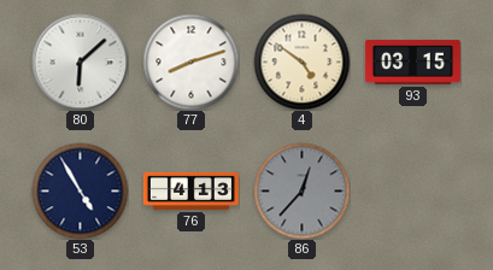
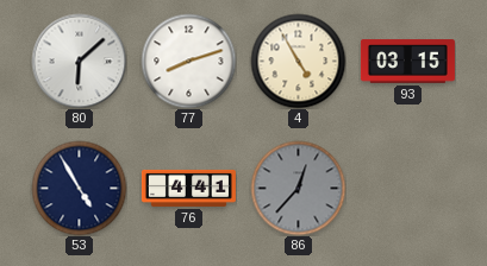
4: 4:51 -> 4:55 (298, 61)
76: 4:13 -> 4:41 (188, 188)
